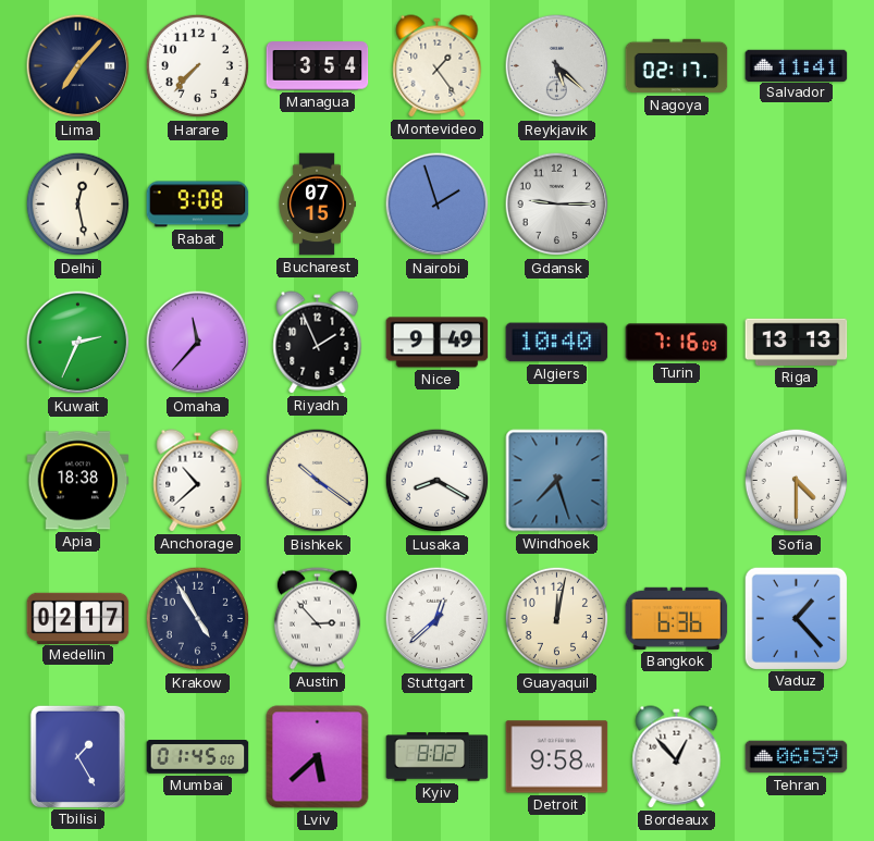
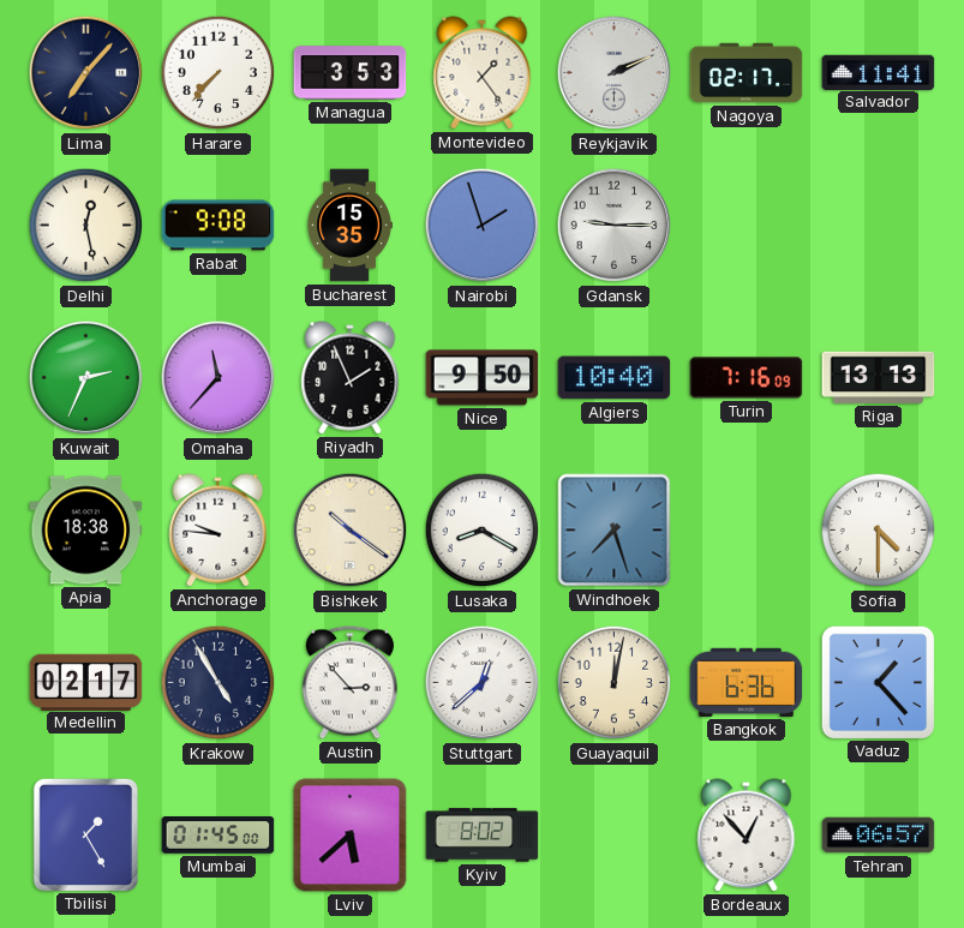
Managua: 3:54 -> 3:53 (351, 73)
Reykjavik: 5:22 -> 2:11 (615, 73)
Bucharest: 07:15 -> 15:35 (349, 226)
Nice: 9:49 -> 9:50 (483, 378)
Anchorage: 10:38 -> 9:46 (218, 531)
Detroit: 9:58 -> none (557, 757)
Tehran: 06:59 -> 06:57 (879, 836)
